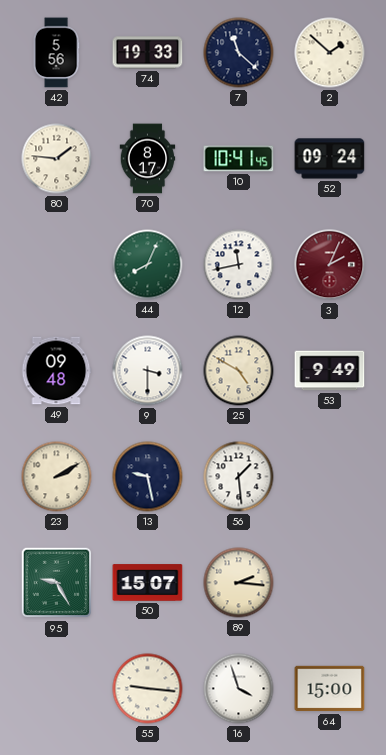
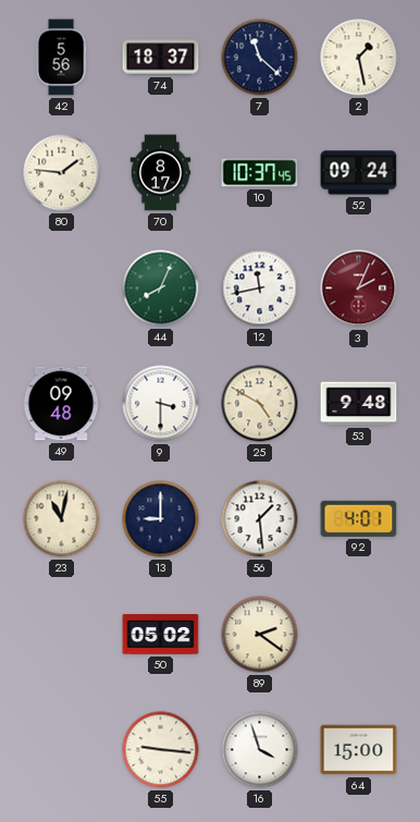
74: 19:33 -> 18:37 (161, 58)
2: 1:52 -> 1:28 (359, 58)
10: 10:41 -> 10:37 (260, 173)
53: 9:49 -> 9:48 (359, 404)
23: 2:10 -> 11:02 (62, 519)
13: 9:28 -> 9:00 (161, 519)
92: none -> 4:01 (359, 518)
95: 9:25 -> none (57, 583)
50: 15:07 -> 05:02 (161, 635)
89: 2:16 -> 2:21 (260, 635)
